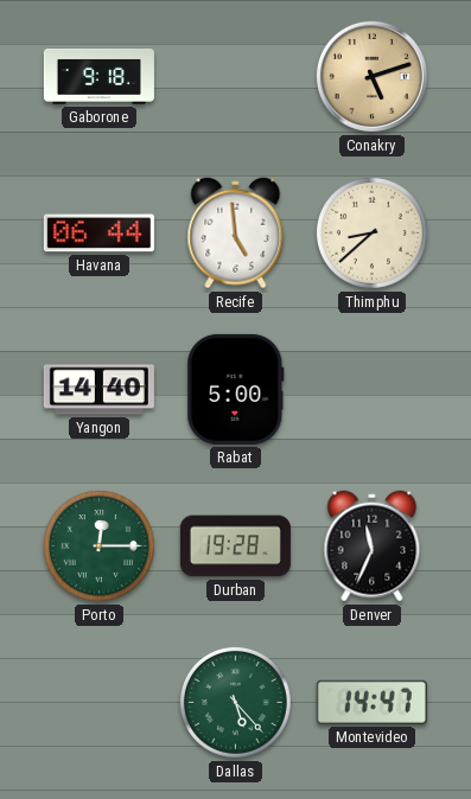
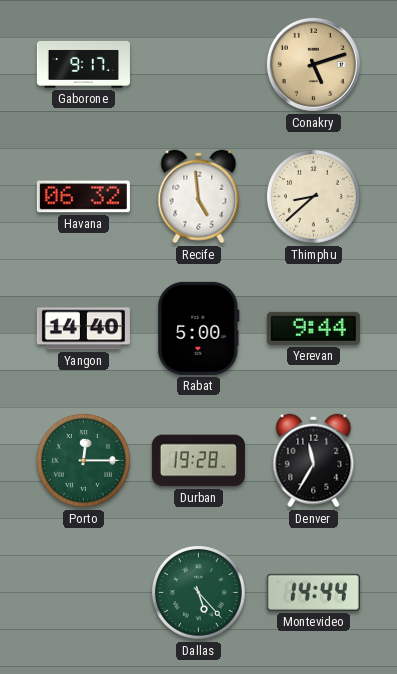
Gaborone: 9:18 -> 9:17 (83, 65)
Havana: 06:44 -> 06:32 (83, 197)
Yerevan: none -> 9:44 (313, 328)
Denver: 11:34 -> 11:35 (314, 461)
Montevideo: 14:47 -> 14:44 (313, 592)
